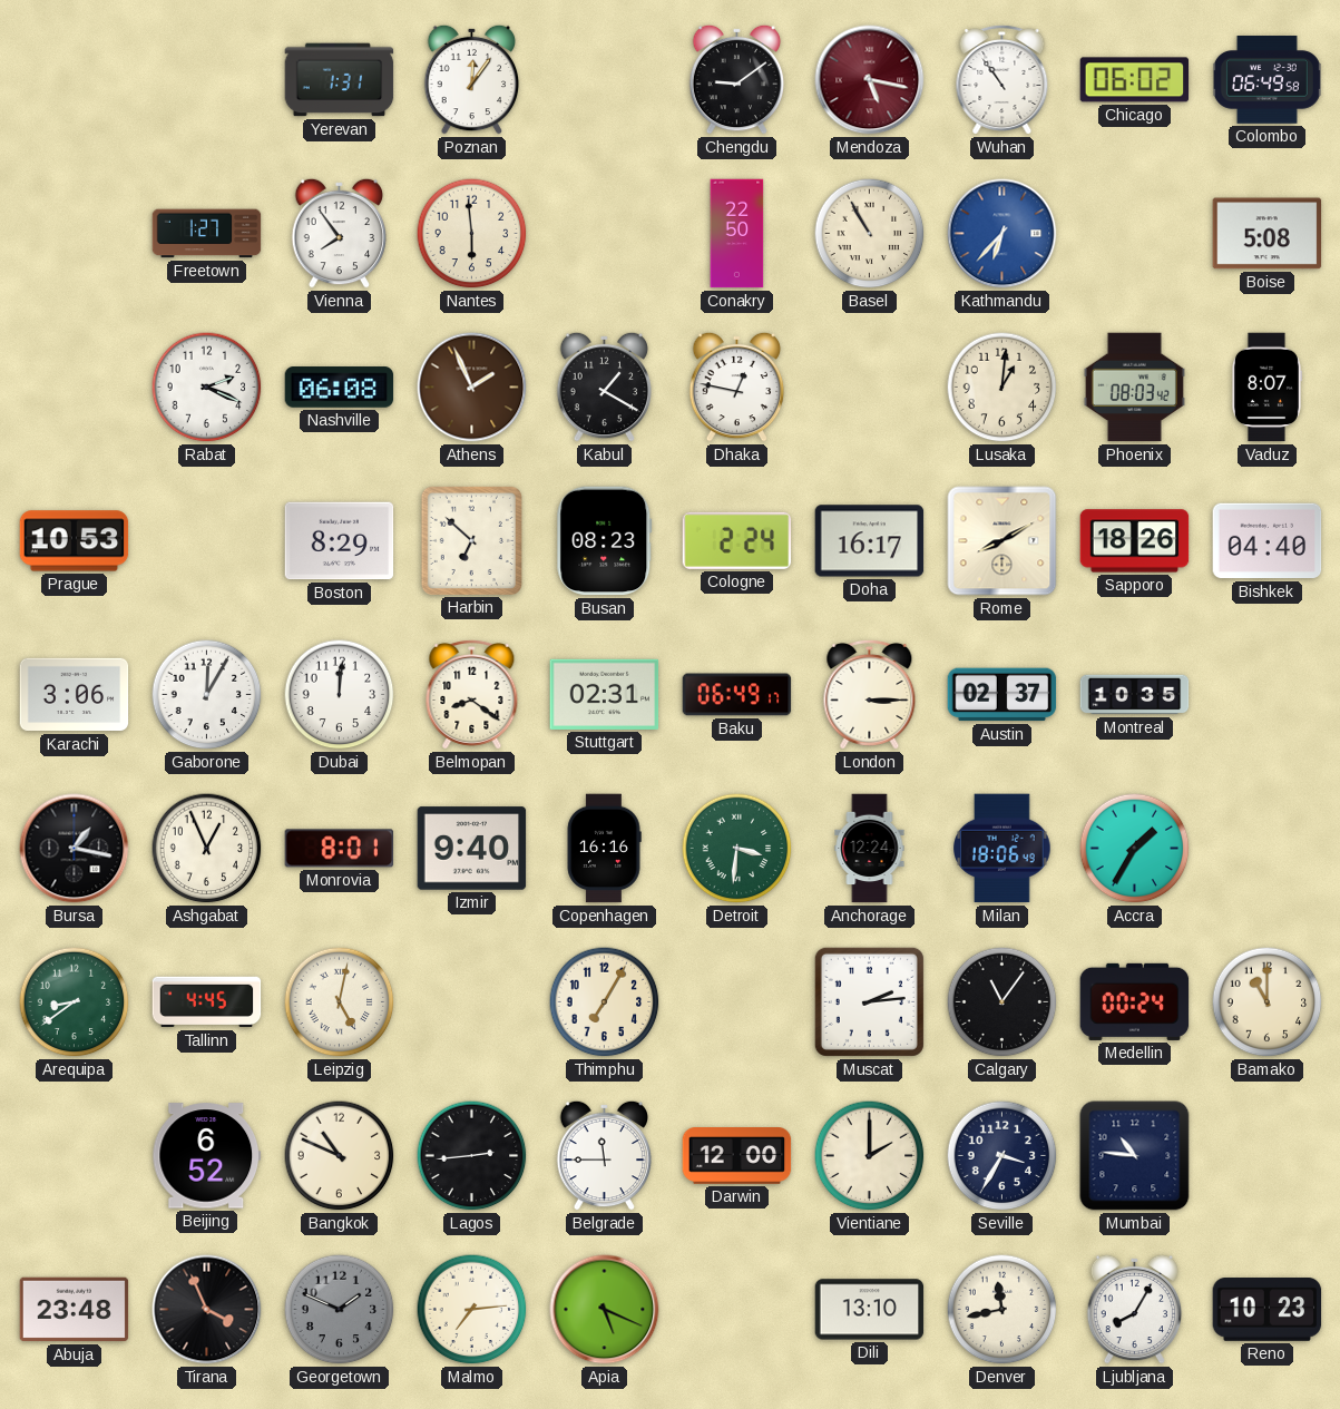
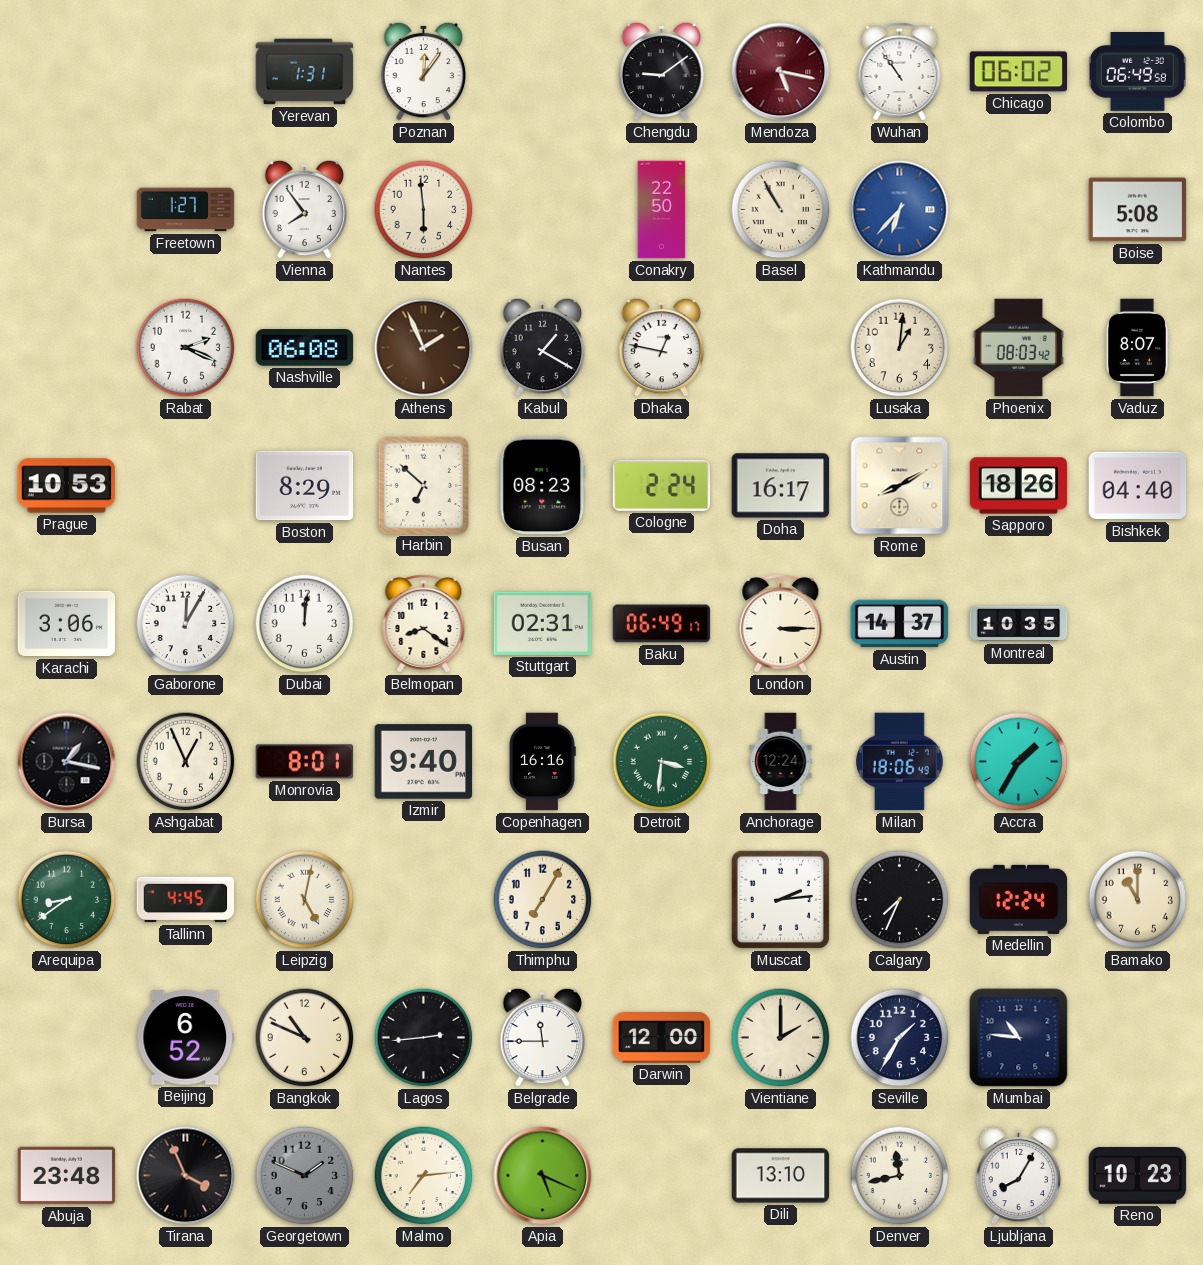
Austin: 02:37 -> 14:37 (900, 624)
Calgary: 11:06 -> 7:34 (900, 900)
Medellin: 00:24 -> 12:24 (1019, 899)
Seville: 3:35 -> 1:35 (900, 1038)
